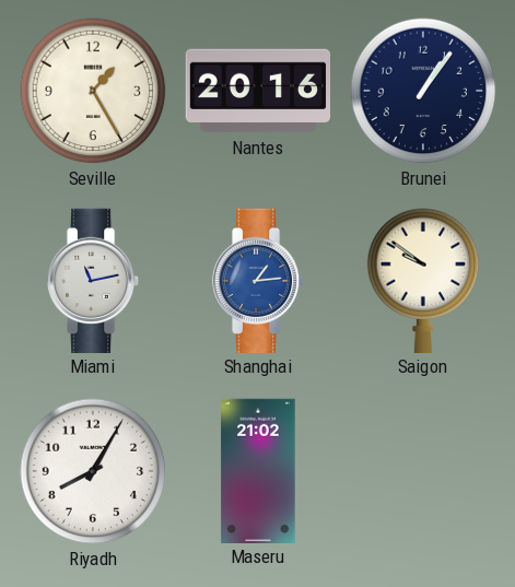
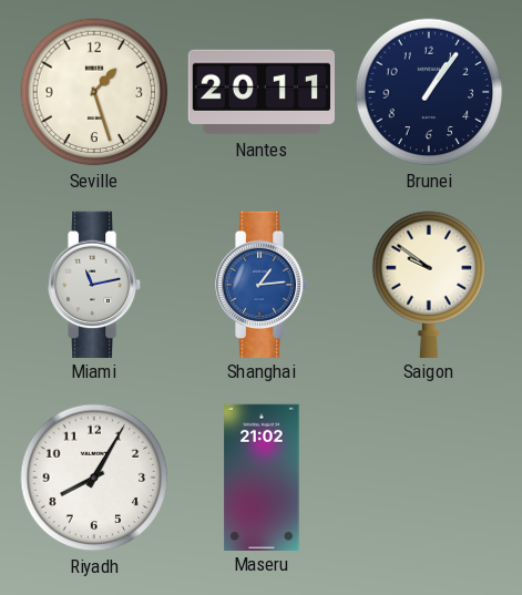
Seville: 1:25 -> 1:27 (94, 92)
Nantes: 20:16 -> 20:11 (260, 92)
